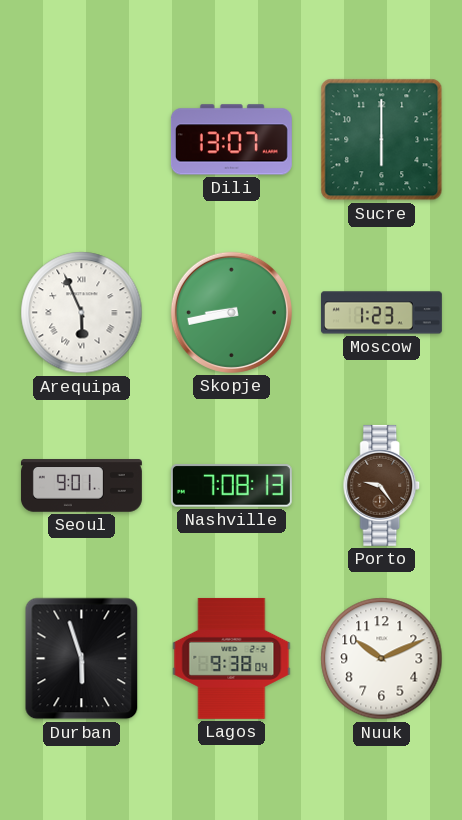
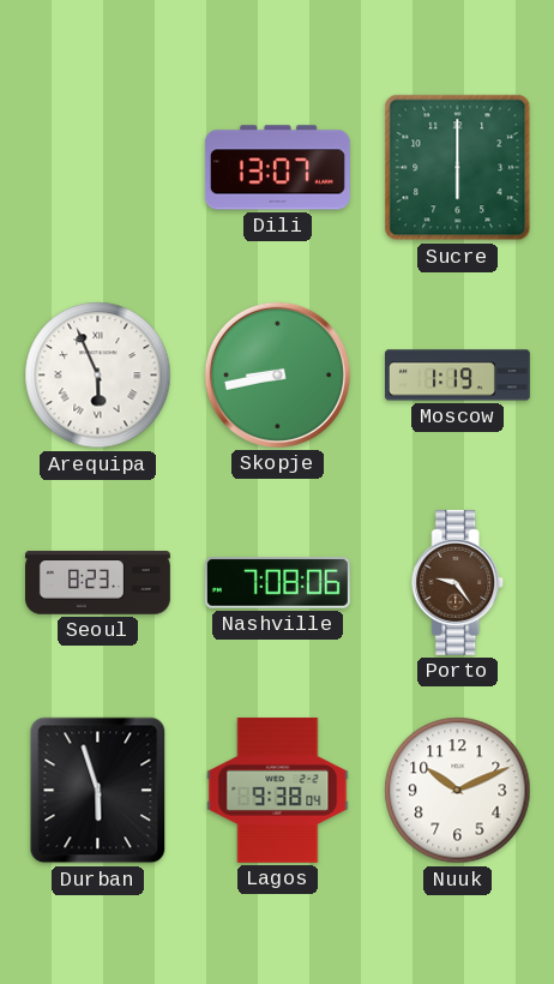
Moscow: 1:23 -> 1:19 (457, 376)
Seoul: 9:01 -> 8:23 (97, 583)
Nashville: 7:08:13 -> 7:08:06 (277, 583)
